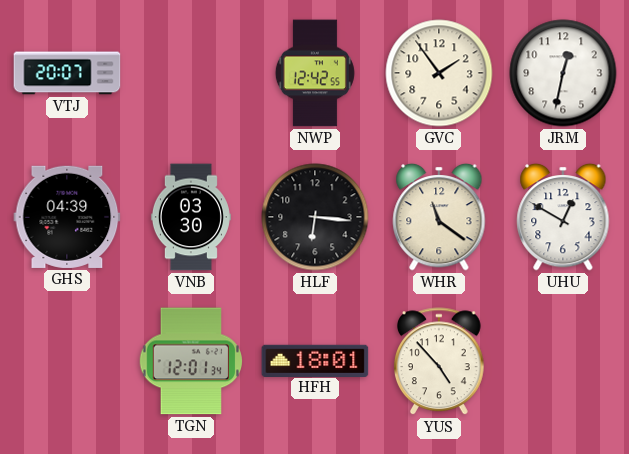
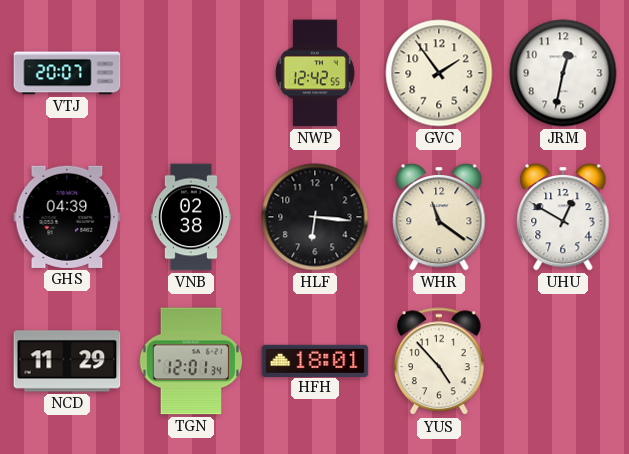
VNB: 03:30 -> 02:38 (191, 217)
NCD: none -> 11:29 (67, 361)
